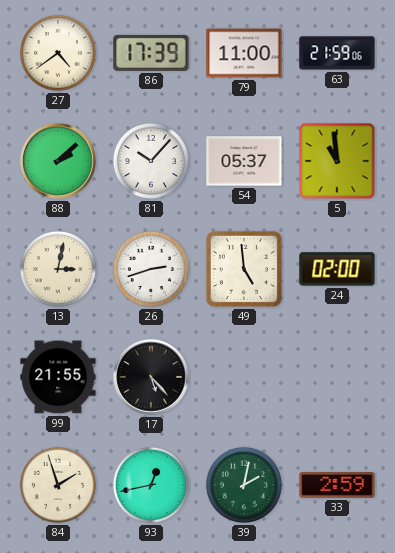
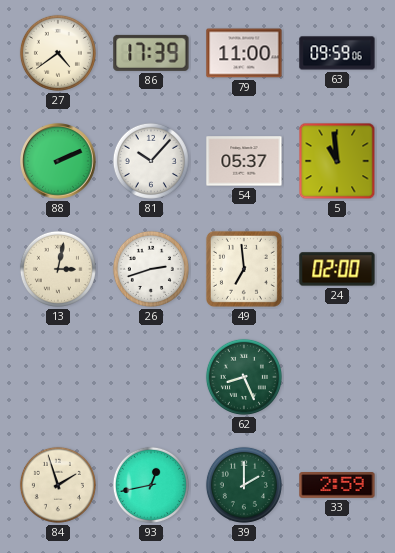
63: 21:59 -> 09:59 (337, 53)
88: 2:08 -> 2:11 (58, 161)
49: 4:59 -> 6:59 (244, 269)
99: 21:55 -> none (58, 377)
17: 5:23 -> none (151, 377)
62: none -> 8:26 (244, 377)
39: 2:02 -> 2:00 (244, 485)
